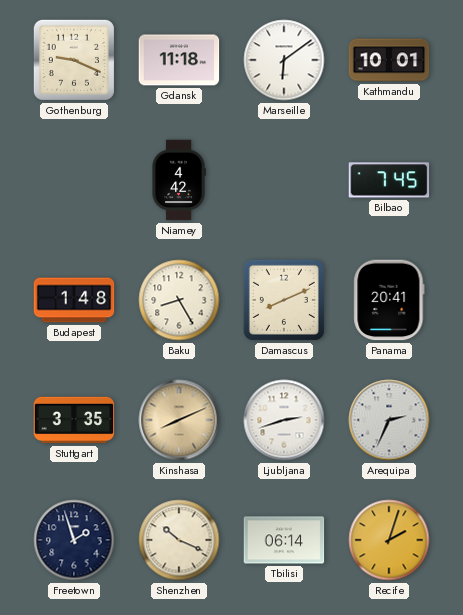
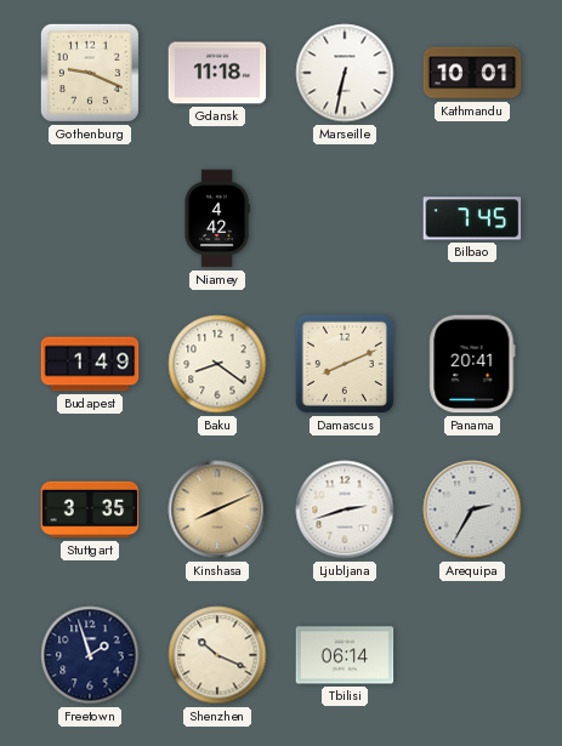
Marseille: 6:09 -> 6:32 (345, 73)
Budapest: 1:48 -> 1:49 (90, 364)
Baku: 8:25 -> 8:21 (217, 364)
Arequipa: 2:34 -> 2:35 (472, 509)
Recife: 2:03 -> none (389, 540)
